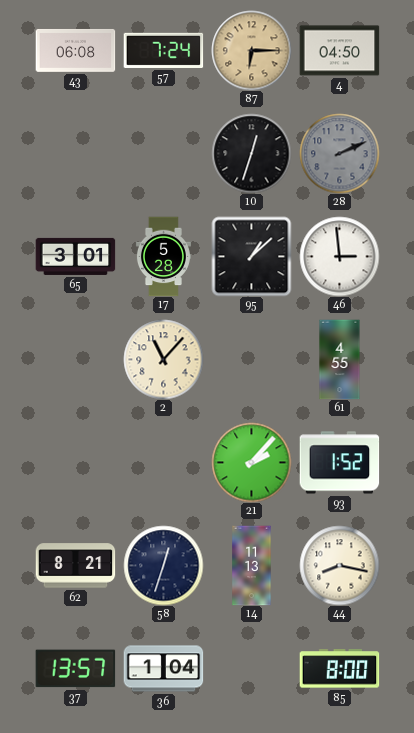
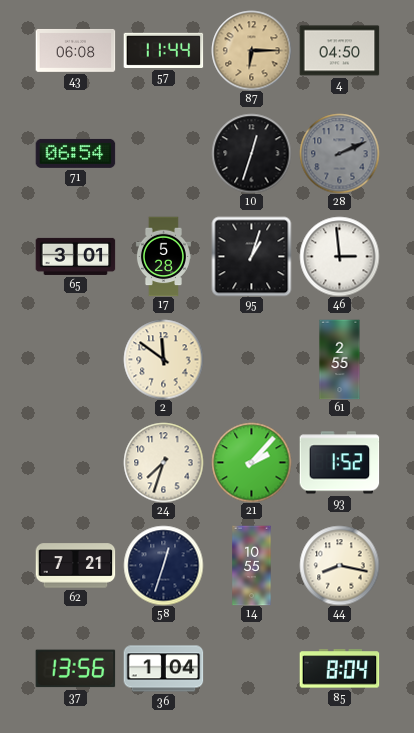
57: 7:24 -> 11:44 (163, 50)
71: none -> 06:54 (75, 153)
95: 1:08 -> 1:03 (251, 256)
2: 11:07 -> 11:51 (163, 359)
61: 4:55 -> 2:55 (340, 359)
24: none -> 7:33 (163, 462)
62: 8:21 -> 7:21 (75, 566)
14: 11:13 -> 10:55 (252, 565)
37: 13:57 -> 13:56 (75, 669)
85: 8:00 -> 8:04 (339, 669)
